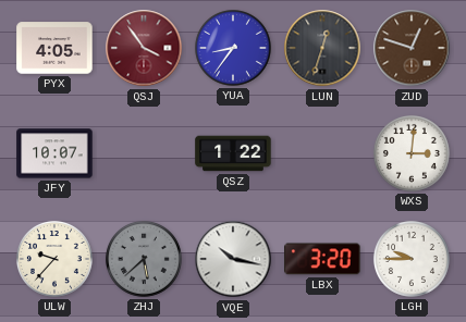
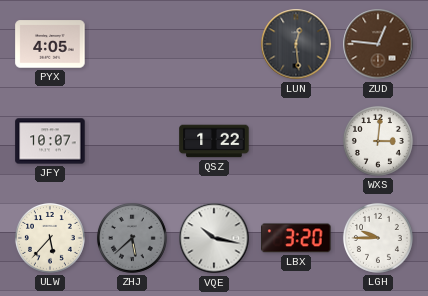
QSJ: 3:54 -> none (144, 48)
YUA: 8:36 -> none (233, 48)
LUN: 12:33 -> 12:29 (296, 44)
ZUD: 12:48 -> 12:46 (378, 44)
ULW: 9:37 -> 5:37 (50, 238)
